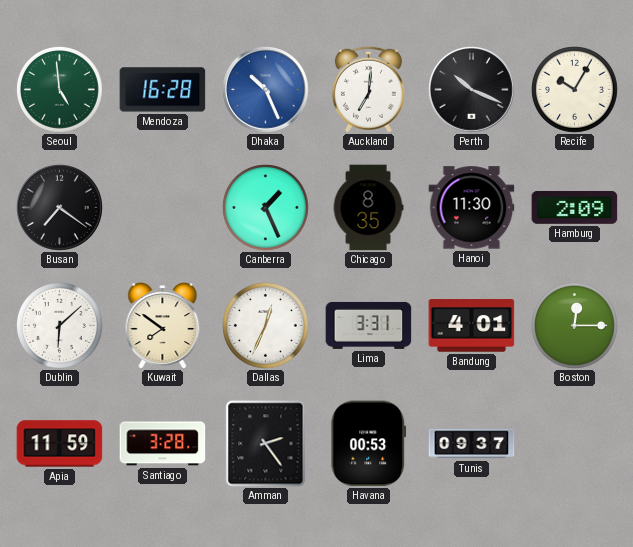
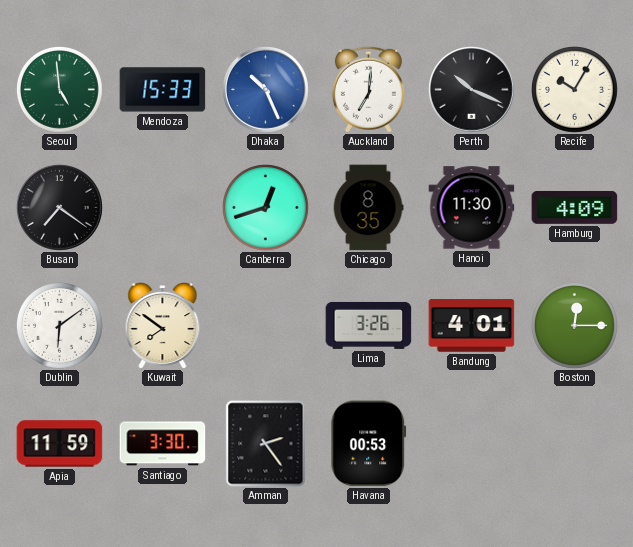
Mendoza: 16:28 -> 15:33 (163, 90)
Canberra: 1:26 -> 12:42 (266, 208)
Hamburg: 2:09 -> 4:09 (575, 208)
Dublin: 6:08 -> 6:09 (60, 326)
Dallas: 12:34 -> none (266, 326)
Lima: 3:31 -> 3:26 (369, 325)
Santiago: 3:28 -> 3:30 (163, 444)
Tunis: 09:37 -> none (472, 444)
